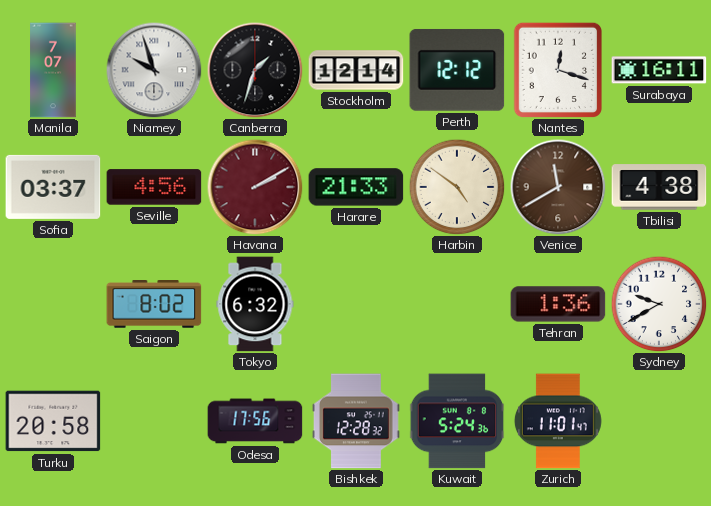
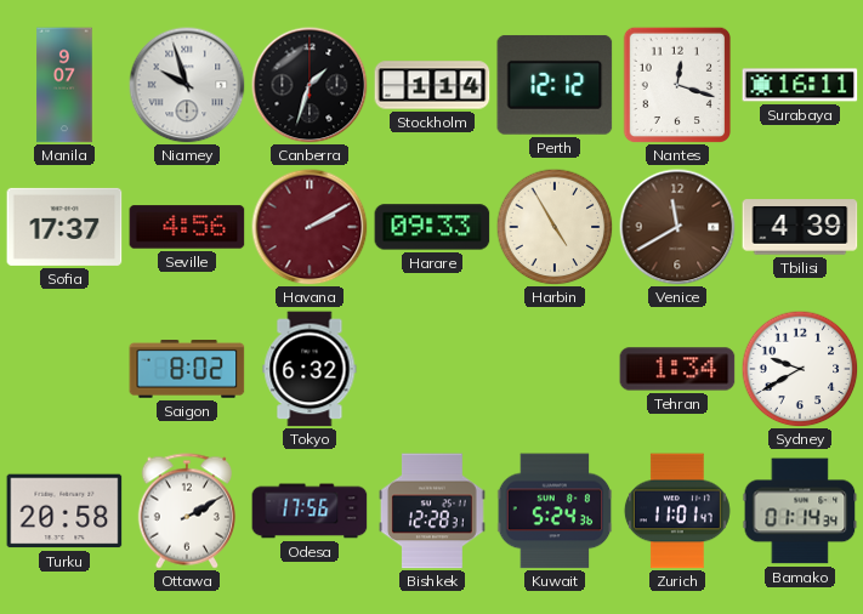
Manila: 7:07 -> 9:07 (64, 85)
Stockholm: 12:14 -> 1:14 (432, 85)
Sofia: 03:37 -> 17:37 (64, 227)
Harare: 21:33 -> 09:33 (432, 227)
Harbin: 4:51 -> 4:55 (555, 227)
Tbilisi: 4:38 -> 4:39 (800, 227)
Tehran: 1:36 -> 1:34 (677, 369)
Ottawa: none -> 2:10 (186, 511)
Bishkek: 12:28:32 -> 12:28:31 (432, 511)
Bamako: none -> 01:14 (800, 511)
